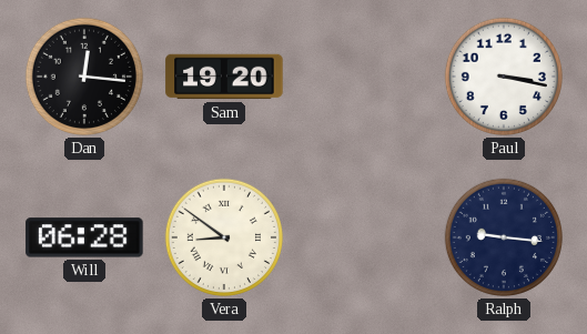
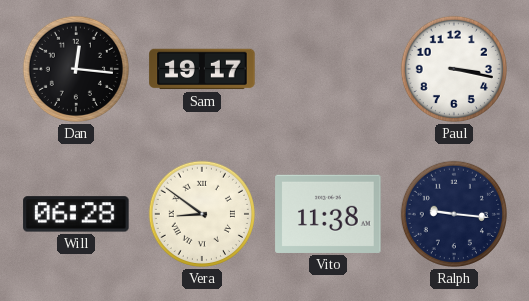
Sam: 19:20 -> 19:17 (202, 69)
Vito: none -> 11:38 (328, 214)
